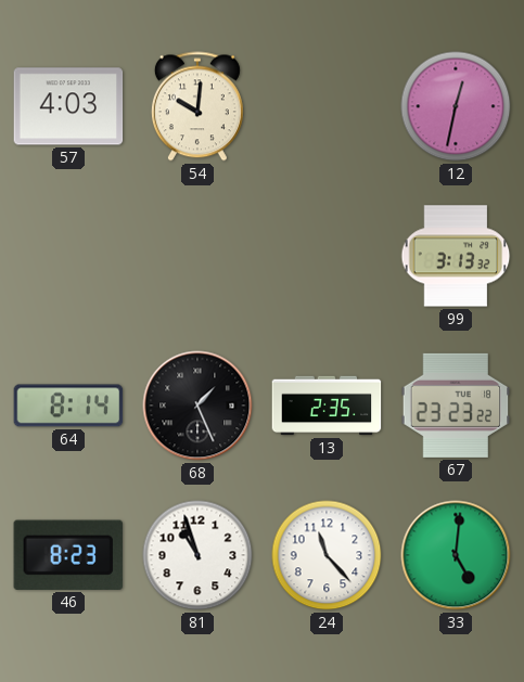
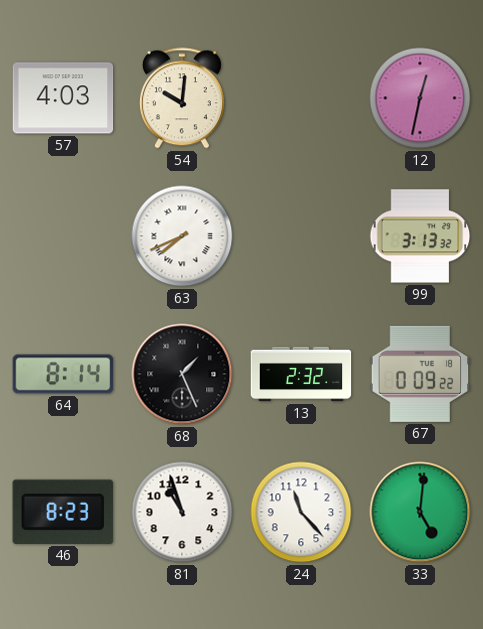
63: none -> 7:41 (182, 236)
13: 2:35 -> 2:32 (301, 374)
67: 23:23 -> 0:09 (420, 374)
